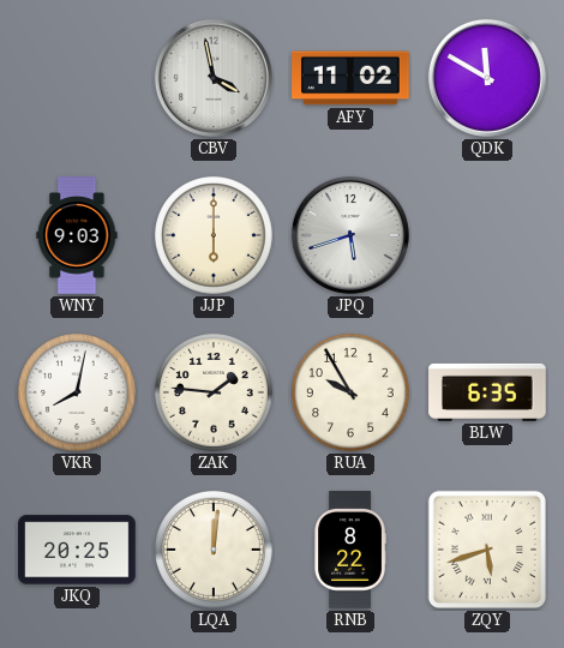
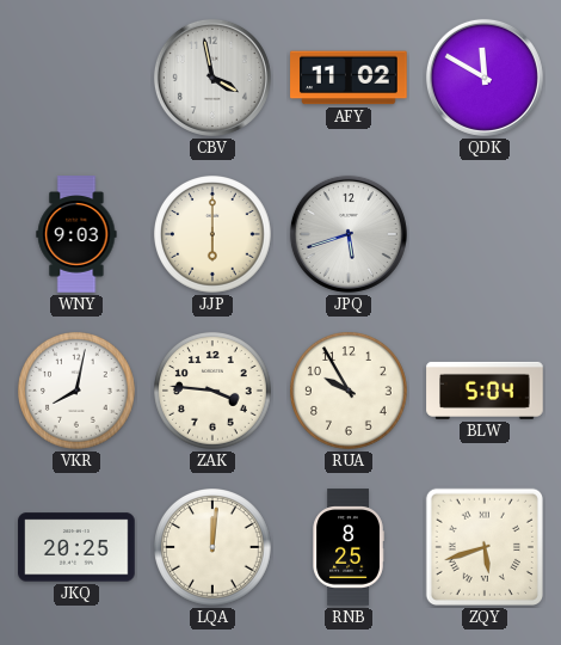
ZAK: 1:46 -> 3:46 (214, 392)
BLW: 6:35 -> 5:04 (485, 391)
RNB: 8:22 -> 8:25 (349, 547)
